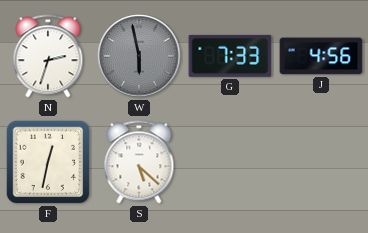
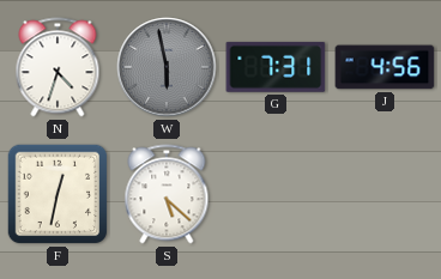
N: 2:33 -> 4:33 (58, 67)
G: 7:33 -> 7:31 (276, 67)
